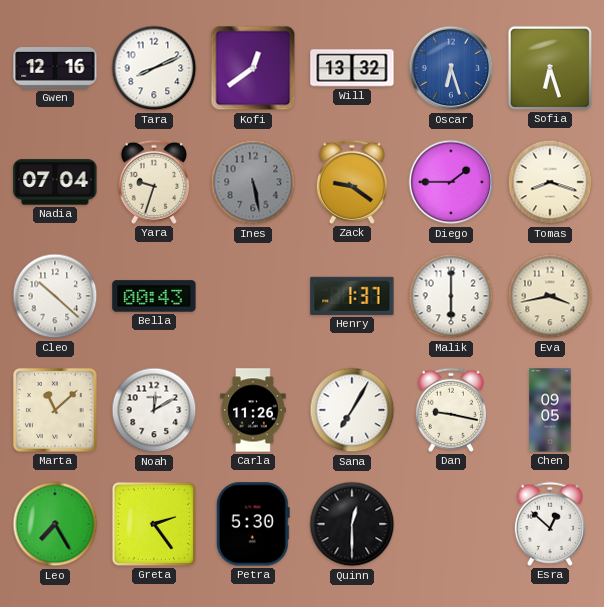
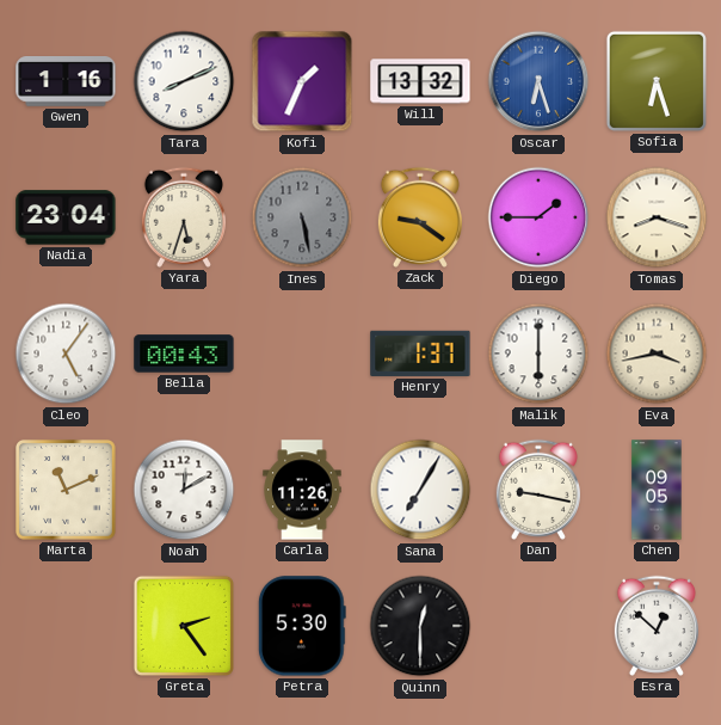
Gwen: 12:16 -> 1:16 (66, 81)
Kofi: 12:39 -> 1:34 (302, 81)
Nadia: 07:04 -> 23:04 (66, 217)
Yara: 9:33 -> 5:33 (184, 217)
Cleo: 10:22 -> 5:06 (66, 354)
Marta: 11:08 -> 11:11 (66, 490)
Leo: 7:25 -> none (55, 524)
